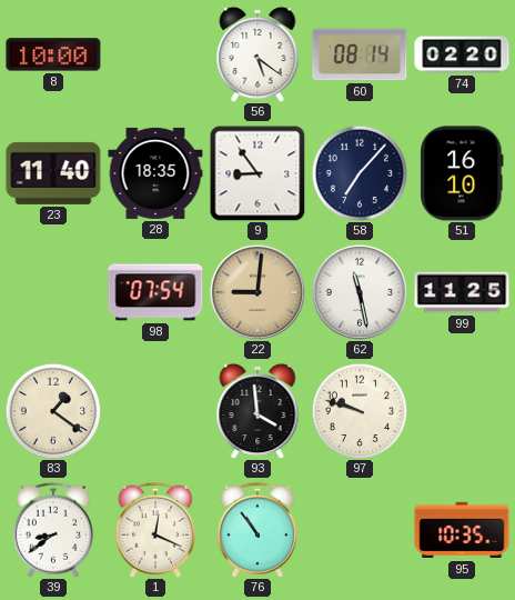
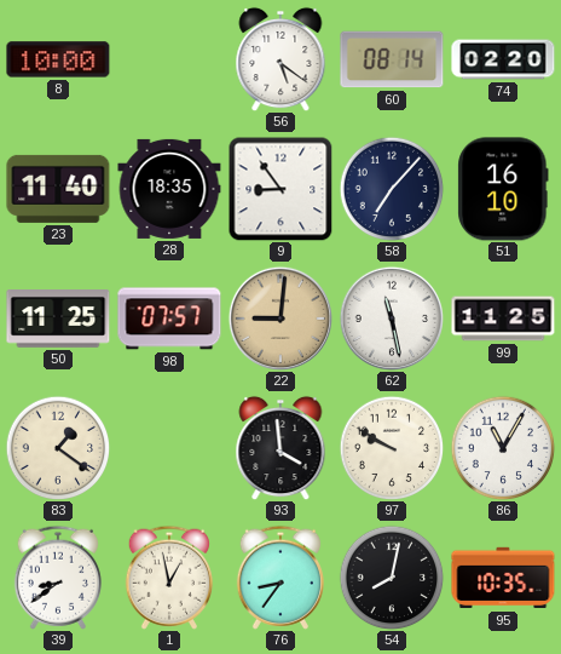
50: none -> 11:25 (58, 320)
98: 07:54 -> 07:57 (169, 319)
97: 9:48 -> 9:50 (392, 448)
86: none -> 11:05 (503, 448)
1: 12:19 -> 12:58 (169, 578)
76: 10:54 -> 8:36 (280, 578)
54: none -> 8:02 (392, 578)
